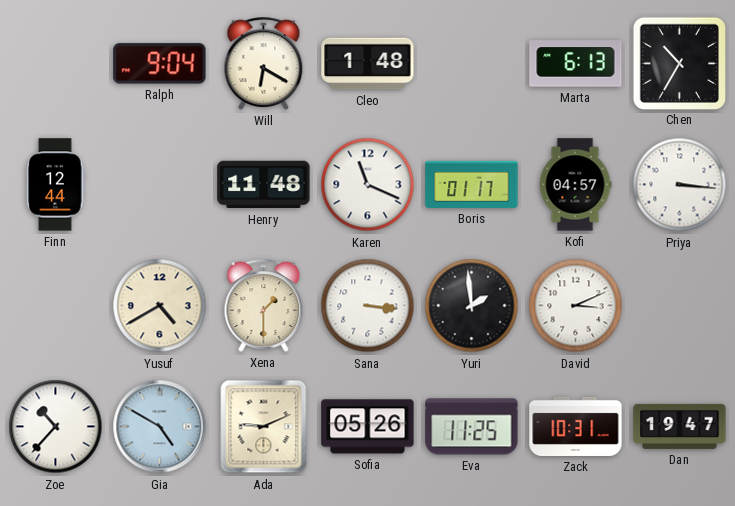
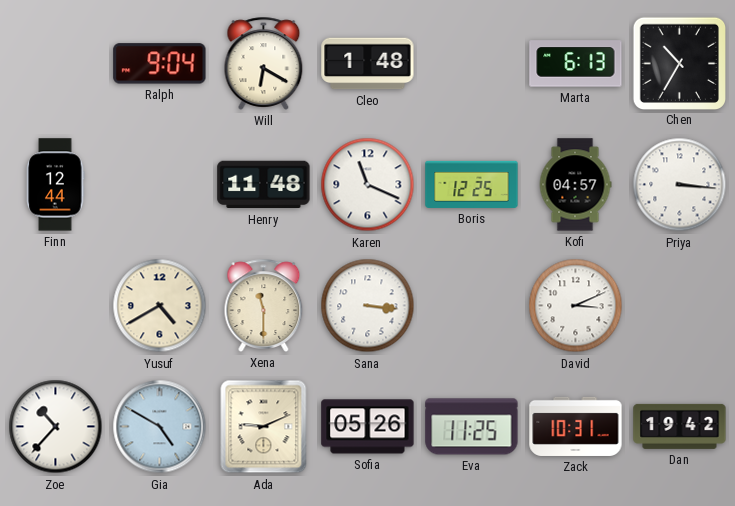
Boris: 01:17 -> 12:25 (472, 184)
Xena: 1:30 -> 11:30 (264, 305)
Yuri: 1:59 -> none (472, 306)
Dan: 19:47 -> 19:42 (680, 426)
